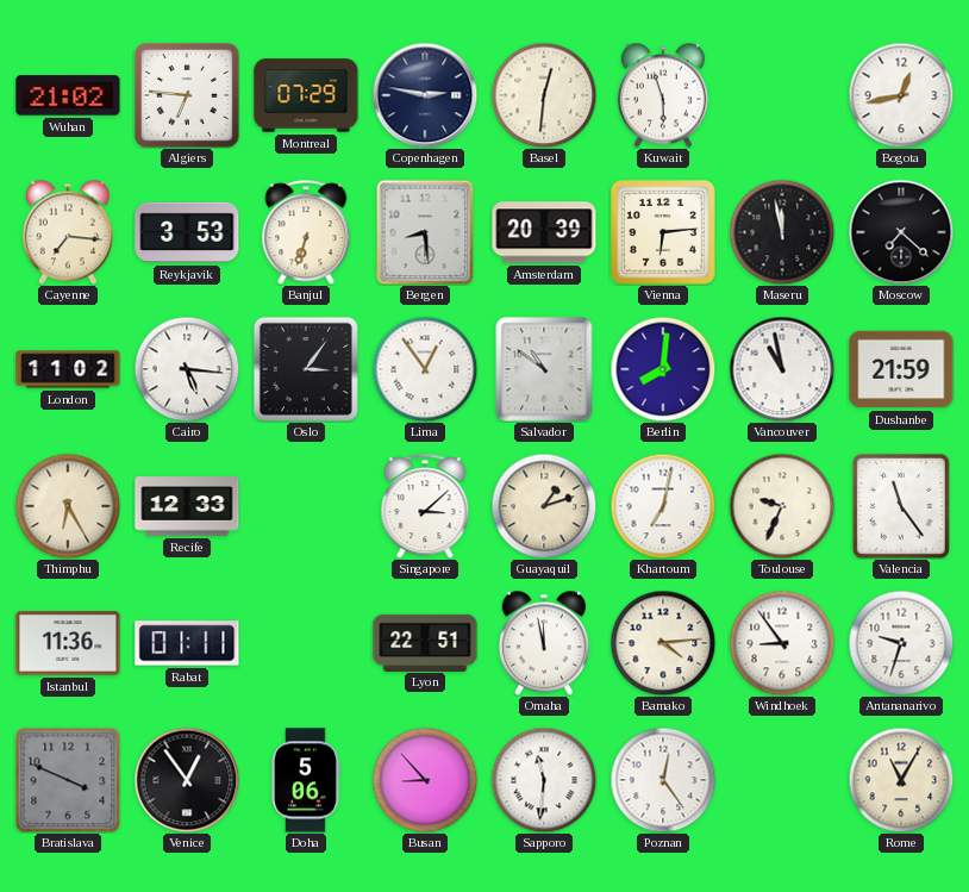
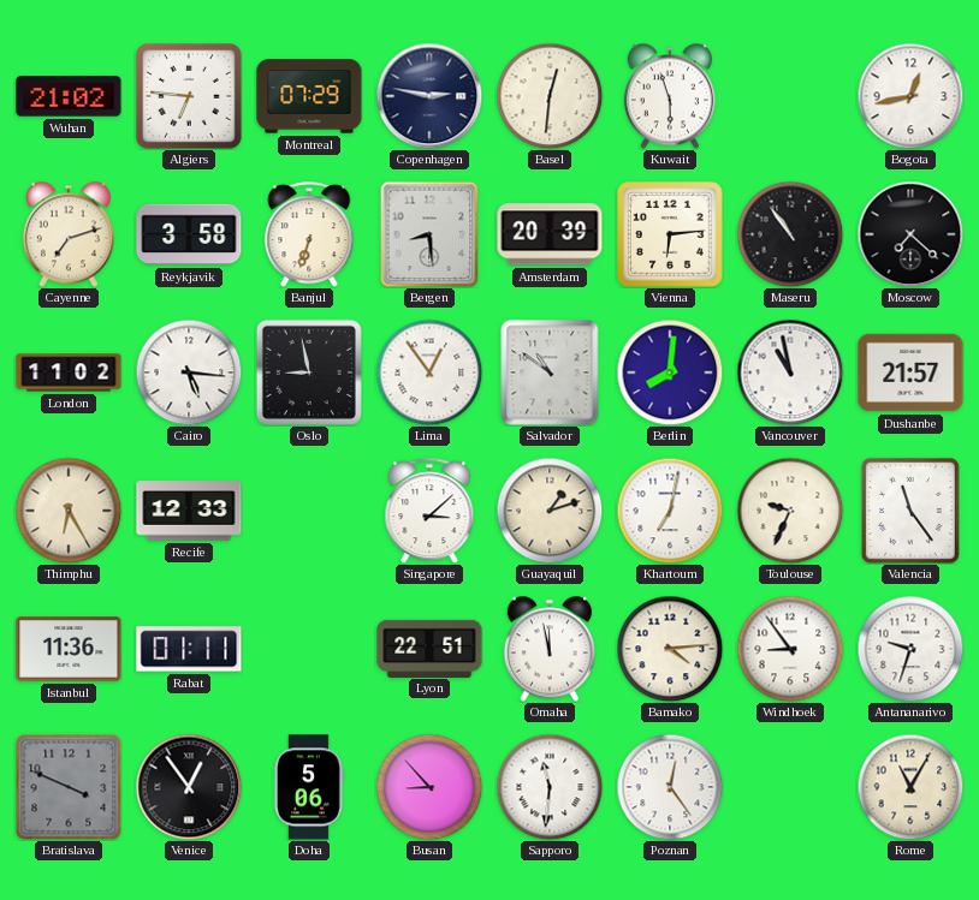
Cayenne: 7:16 -> 7:12 (69, 234)
Reykjavik: 3:53 -> 3:58 (189, 234)
Maseru: 11:58 -> 10:54 (790, 234)
Oslo: 3:06 -> 8:58 (309, 372)
Dushanbe: 21:59 -> 21:57 (910, 372)
